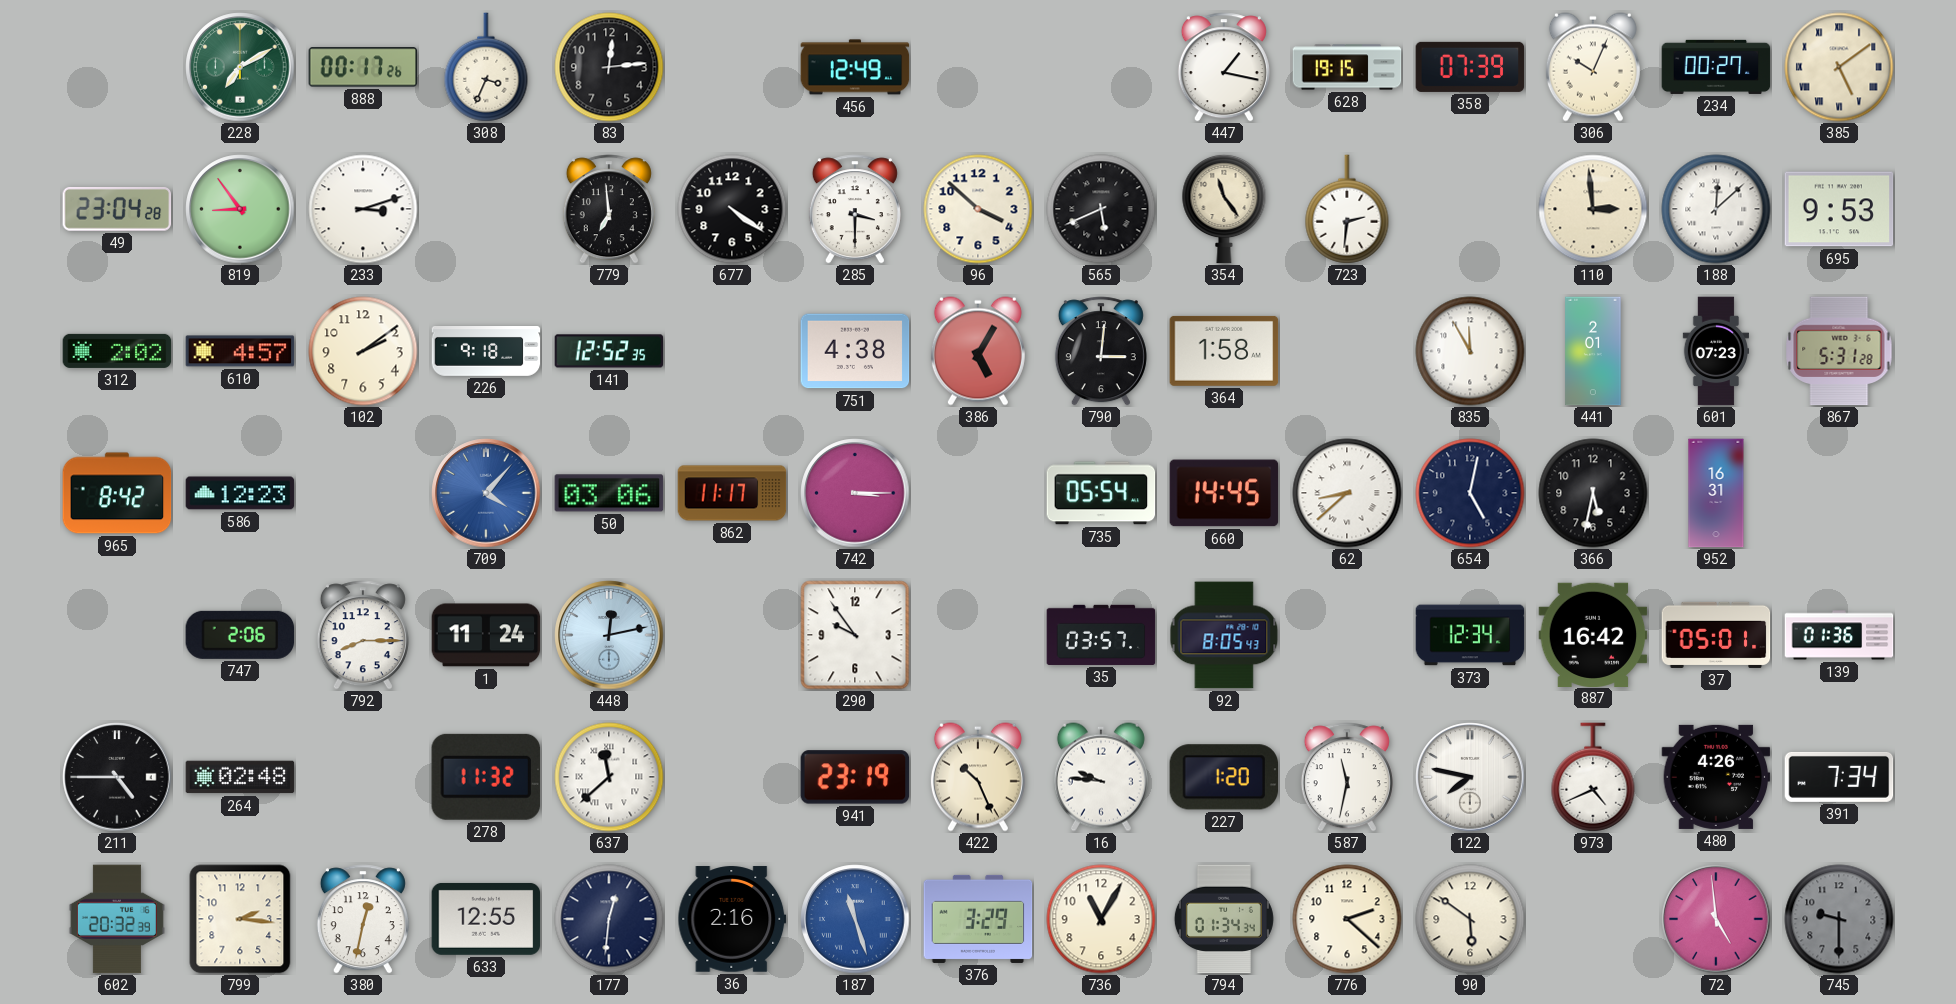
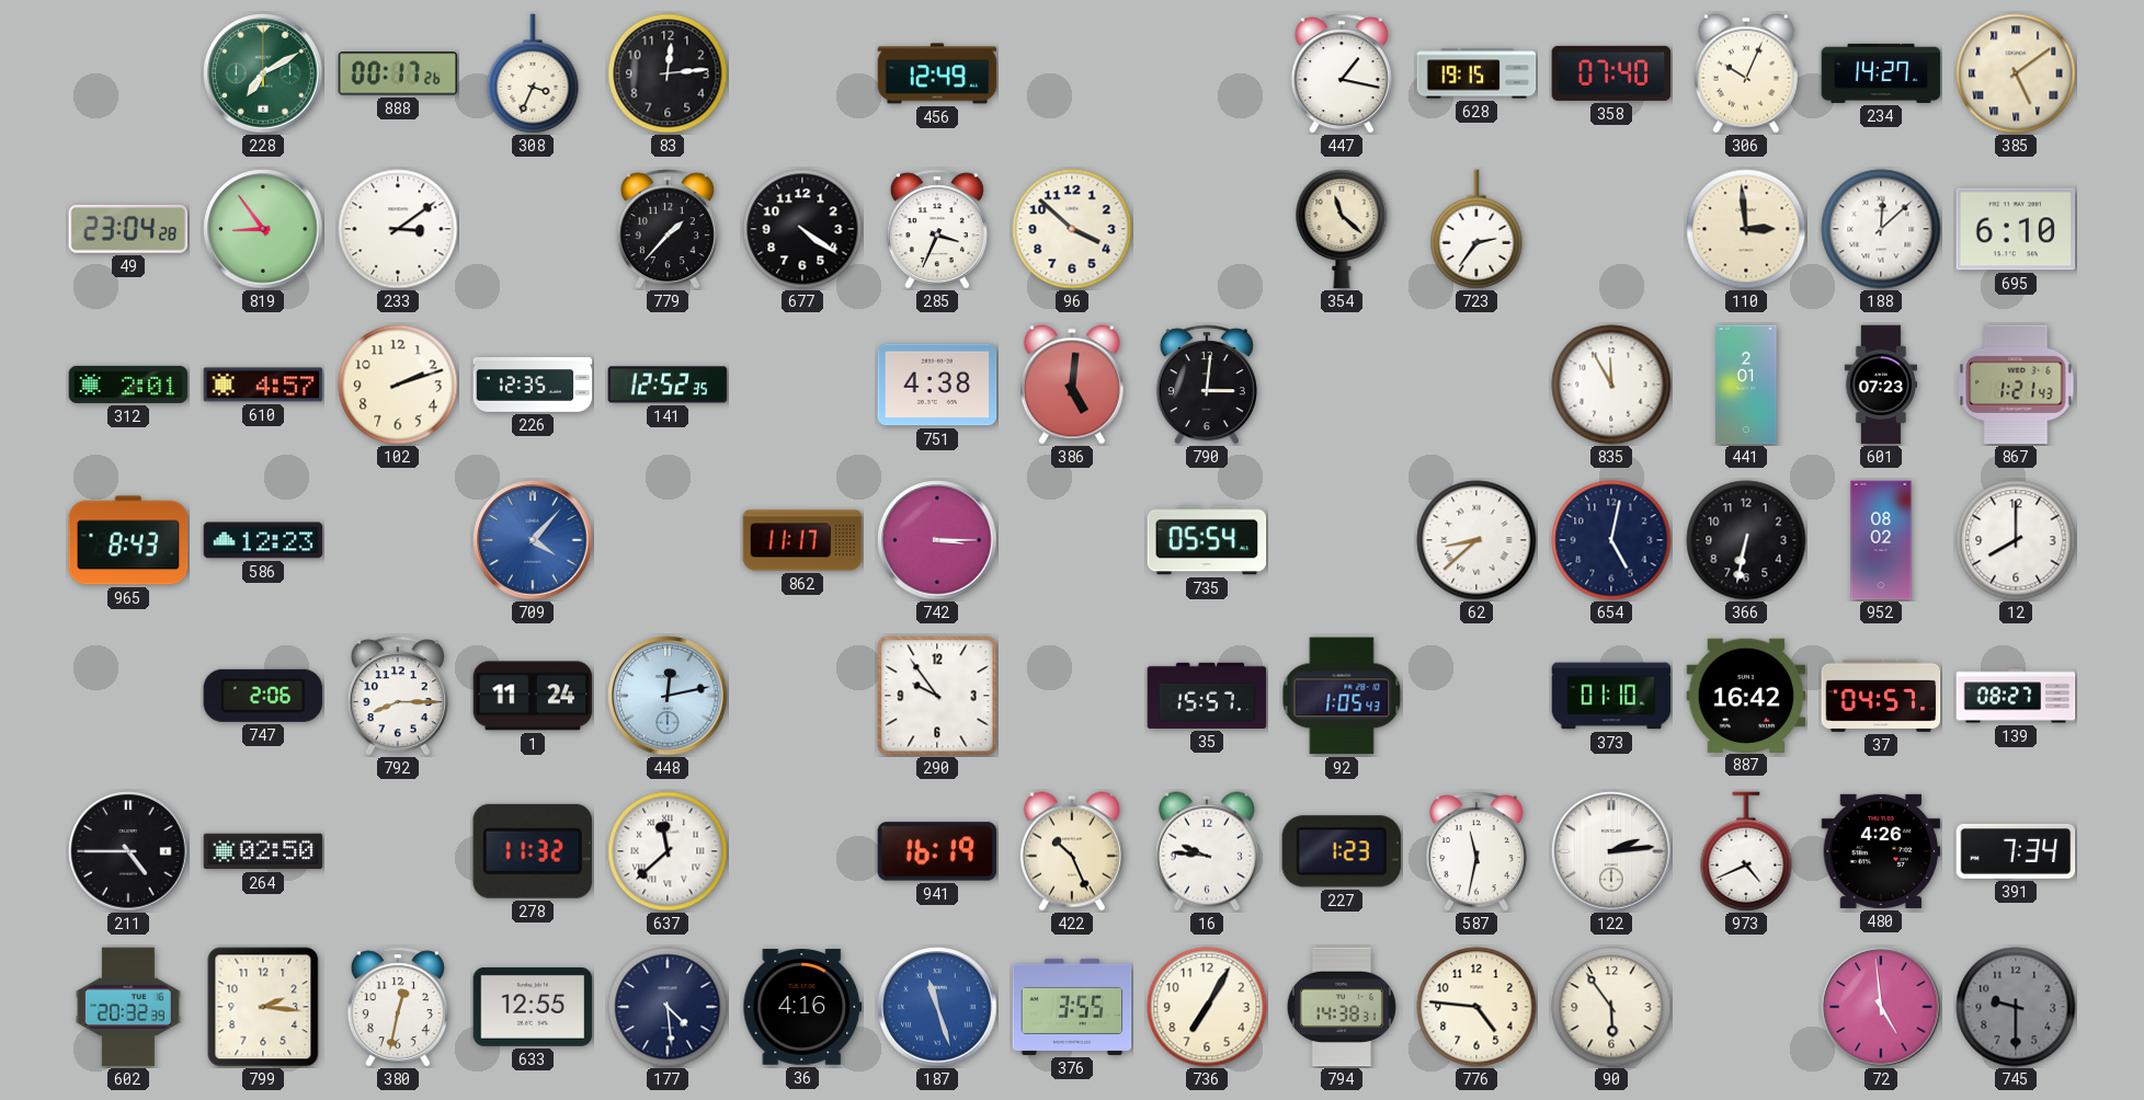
358: 07:39 -> 07:40 (1611, 73)
234: 00:27 -> 14:27 (1881, 73)
233: 3:12 -> 3:09 (398, 229)
779: 6:59 -> 1:37 (668, 229)
285: 3:30 -> 3:34 (937, 229)
565: 5:41 -> none (1101, 209)
354: 11:24 -> 11:22 (1342, 229)
723: 2:31 -> 2:36 (1476, 229)
695: 9:53 -> 6:10 (2016, 229)
312: 2:02 -> 2:01 (128, 385)
102: 2:09 -> 2:12 (398, 385)
226: 9:18 -> 12:35 (533, 386)
386: 5:05 -> 5:01 (1072, 385)
364: 1:58 -> none (1224, 351)
867: 5:31 -> 1:21 (2016, 385)
965: 8:42 -> 8:43 (128, 540)
50: 03:06 -> none (609, 493)
660: 14:45 -> none (1224, 493)
366: 5:32 -> 6:32 (1746, 540)
952: 16:31 -> 08:02 (1881, 540)
12: none -> 8:00 (2016, 540)
35: 03:57 -> 15:57 (1207, 696)
92: 8:05 -> 1:05 (1342, 696)
373: 12:34 -> 01:10 (1611, 696)
37: 05:01 -> 04:57 (1881, 696)
139: 01:36 -> 08:27 (2016, 696)
264: 02:48 -> 02:50 (263, 851)
941: 23:19 -> 16:19 (937, 851)
227: 1:20 -> 1:23 (1342, 851)
122: 7:47 -> 2:14 (1611, 851)
177: 12:31 -> 4:29 (668, 1007)
36: 2:16 -> 4:16 (802, 1007)
376: 3:29 -> 3:55 (1072, 1007)
736: 11:05 -> 7:05 (1207, 1007)
794: 01:34 -> 14:38 (1342, 1007)
776: 2:22 -> 4:46 (1476, 1007)
90: 5:51 -> 5:54 (1611, 1007)
